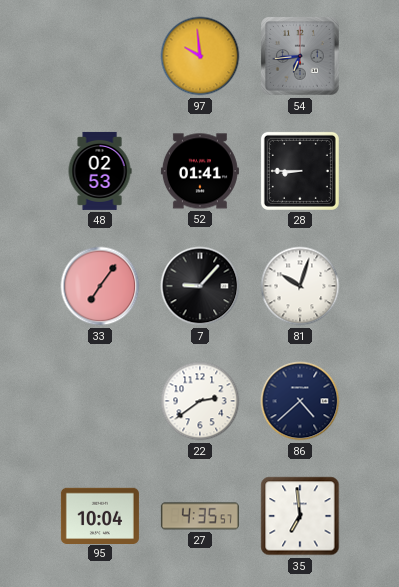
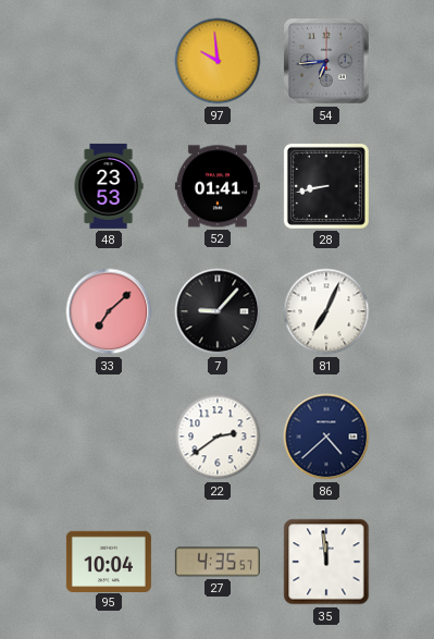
48: 02:53 -> 23:53 (109, 186)
28: 8:45 -> 8:43 (326, 186)
33: 7:06 -> 7:08 (109, 311)
81: 10:03 -> 7:04 (326, 311)
35: 6:59 -> 11:59 (326, 562)
